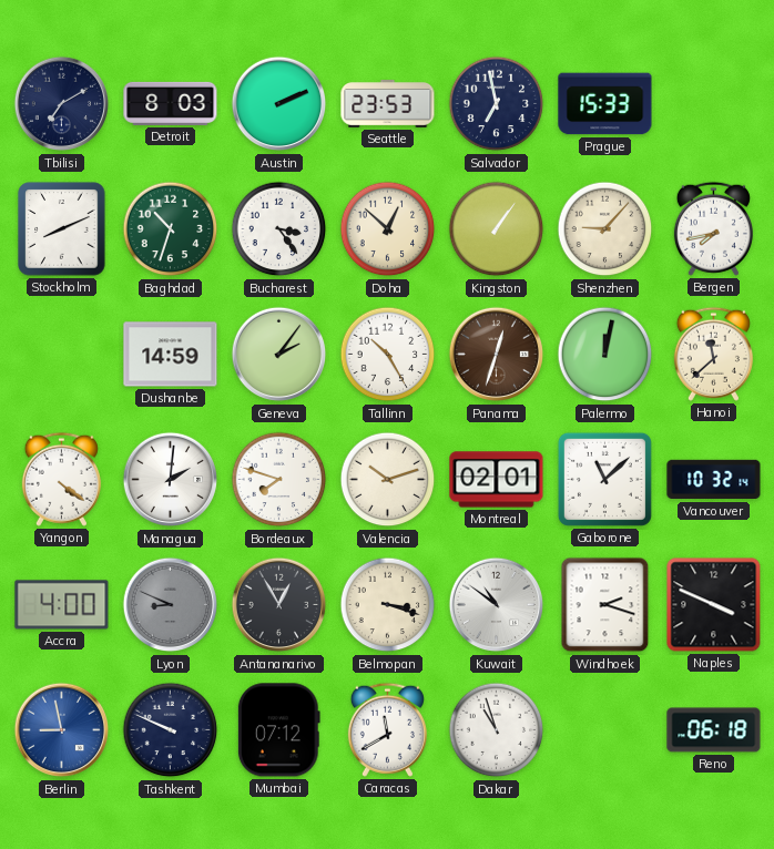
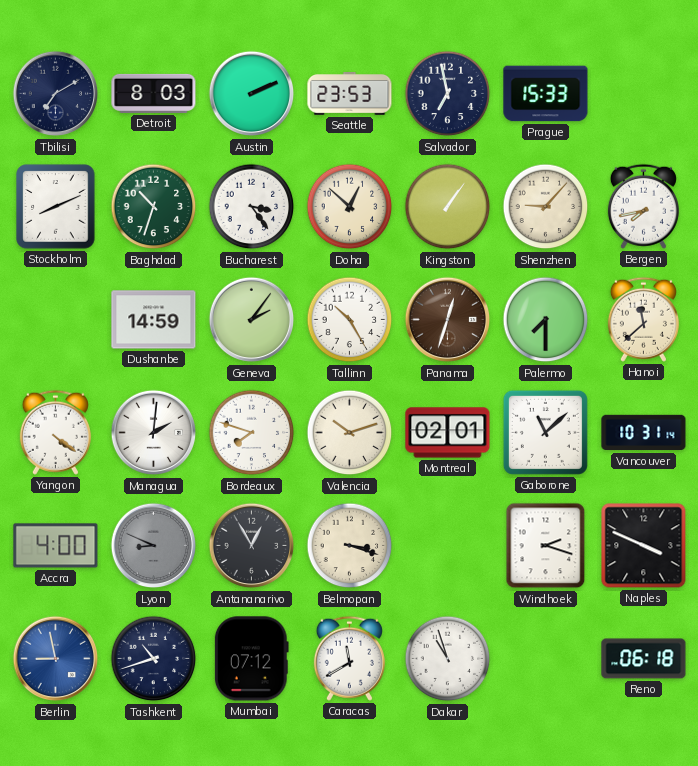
Palermo: 12:02 -> 7:30 (546, 320)
Vancouver: 10:32 -> 10:31 (644, 433)
Kuwait: 10:51 -> none (497, 605)
Tashkent: 9:49 -> 10:42 (154, 659)
